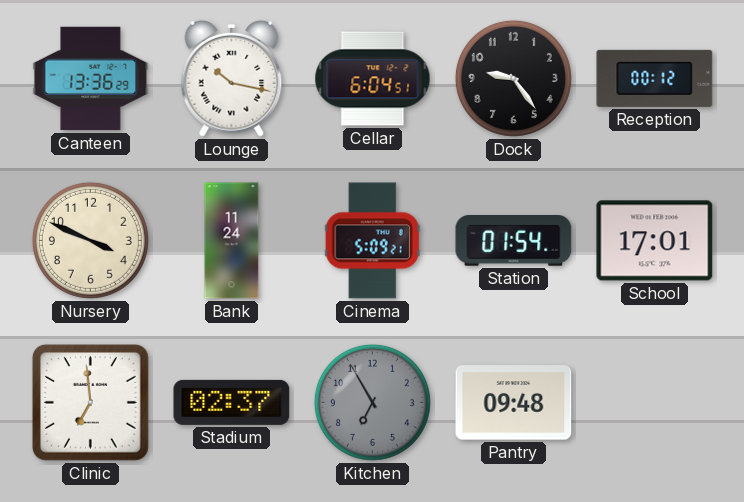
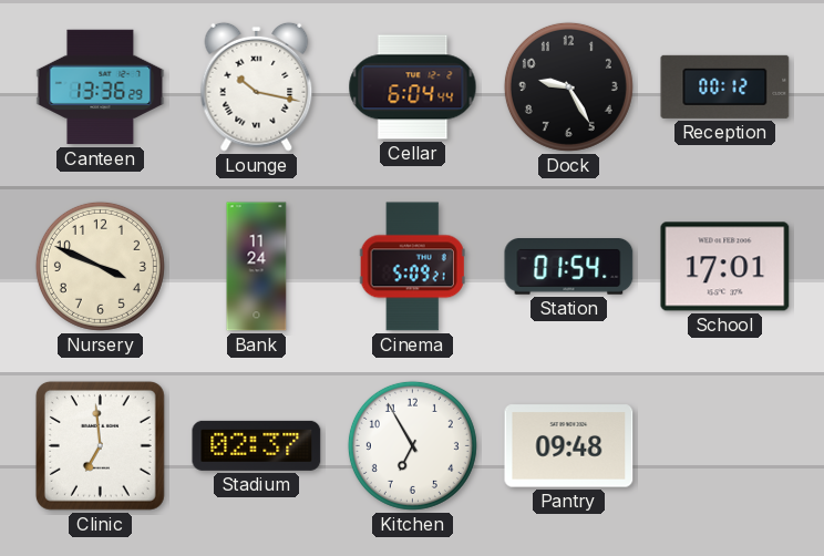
Cellar: 6:04:51 -> 6:04:44 (413, 87)
Dock: 9:24 -> 9:25 (568, 86)
Kitchen dial: grey -> white (412, 445)
